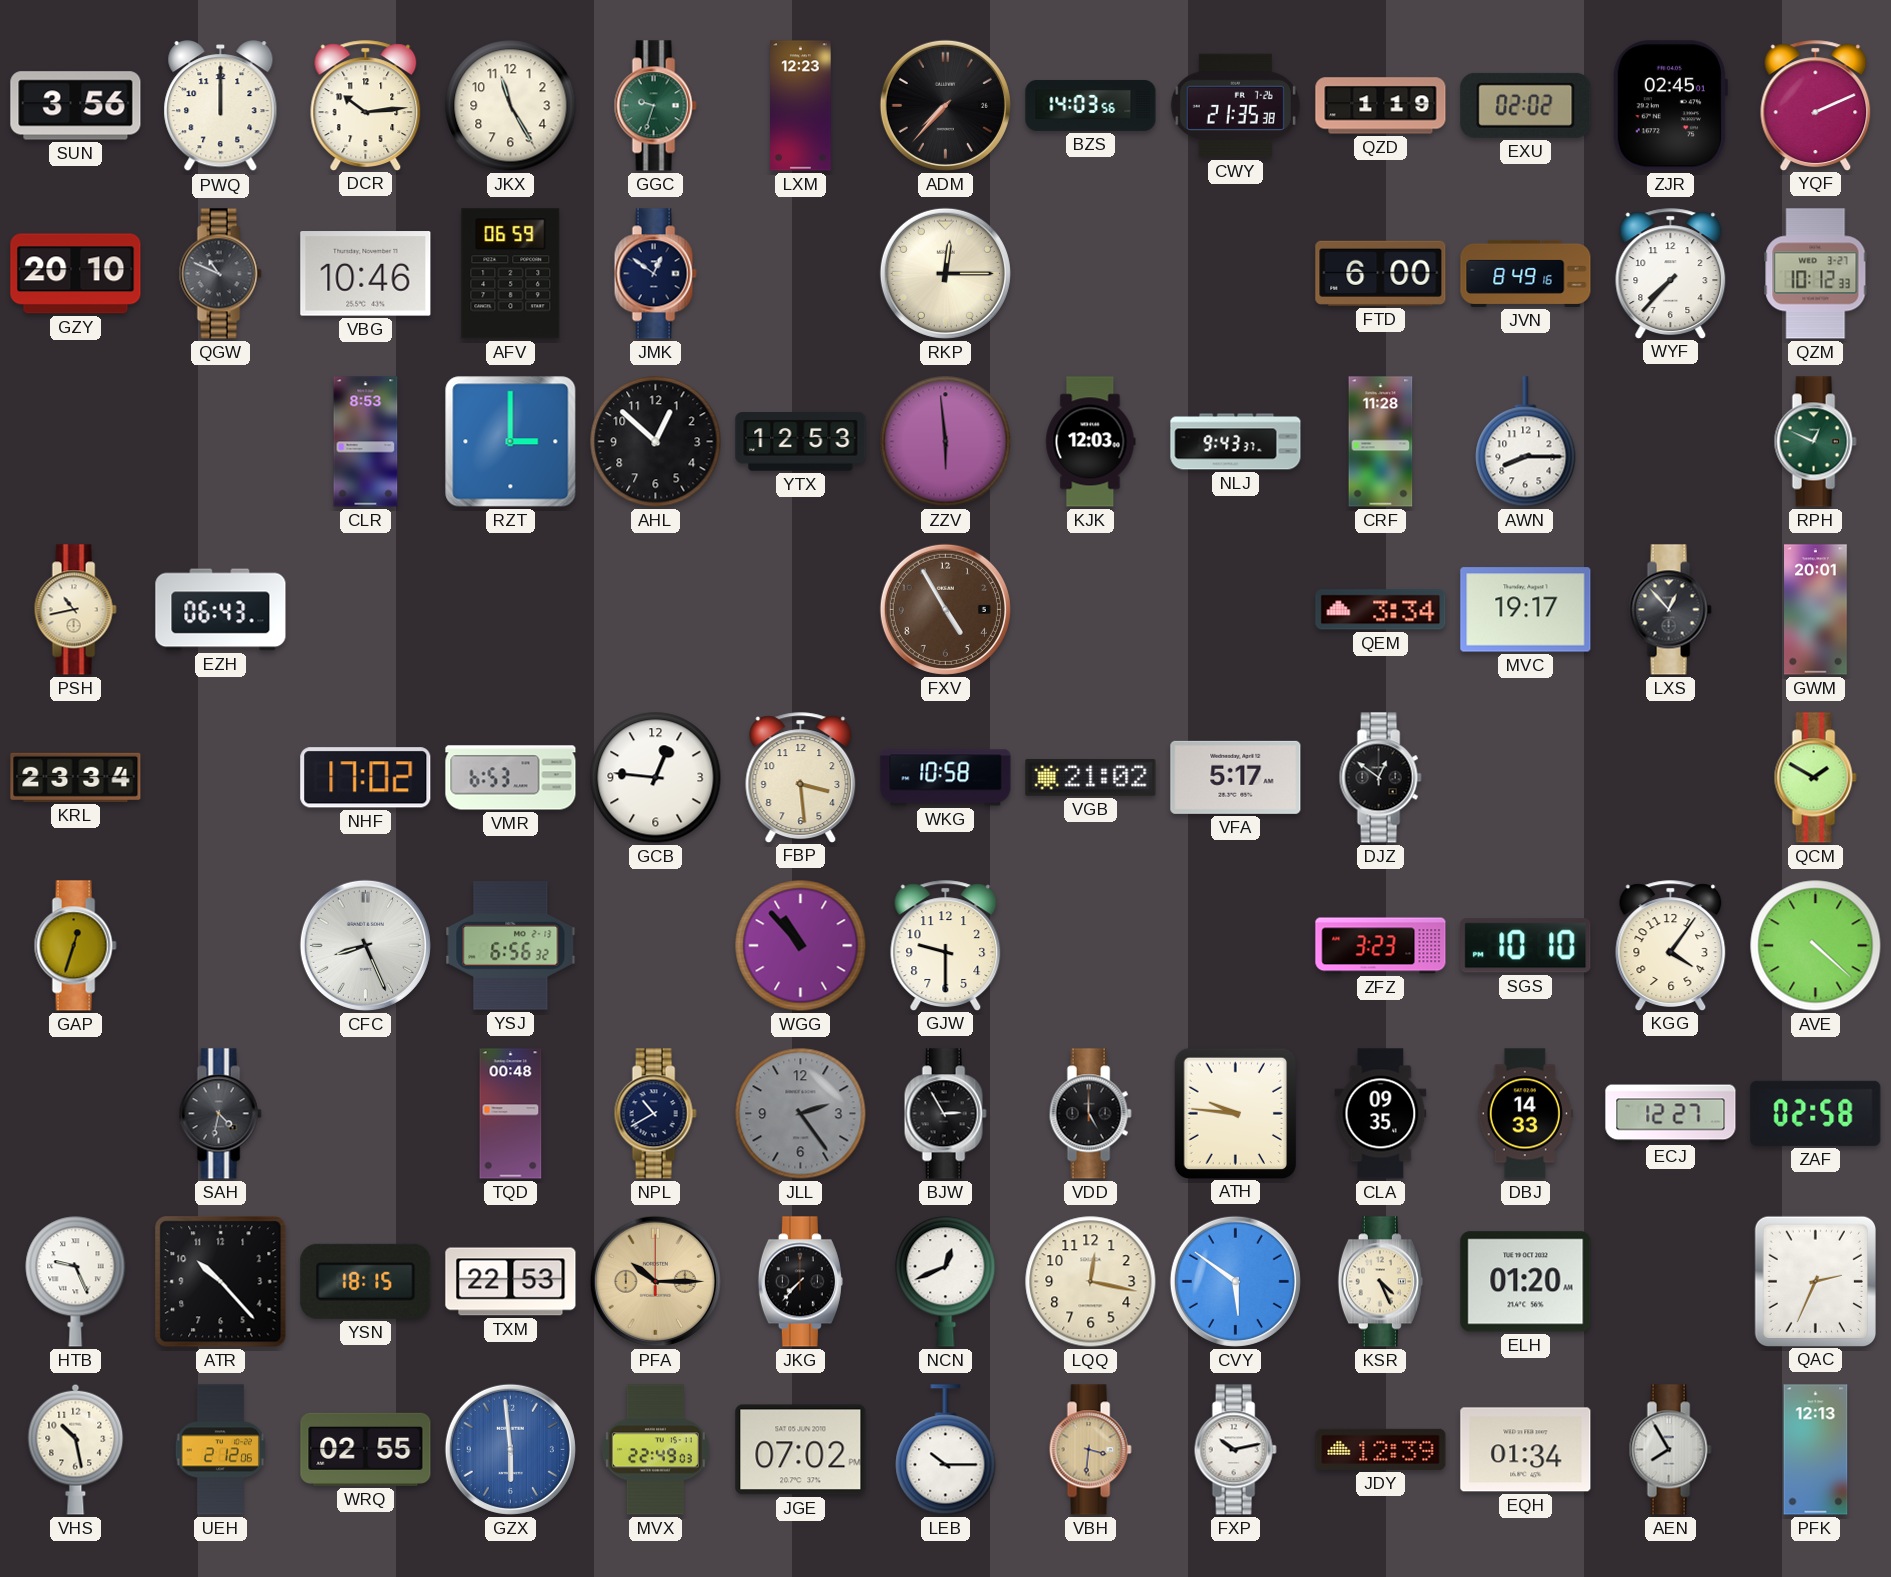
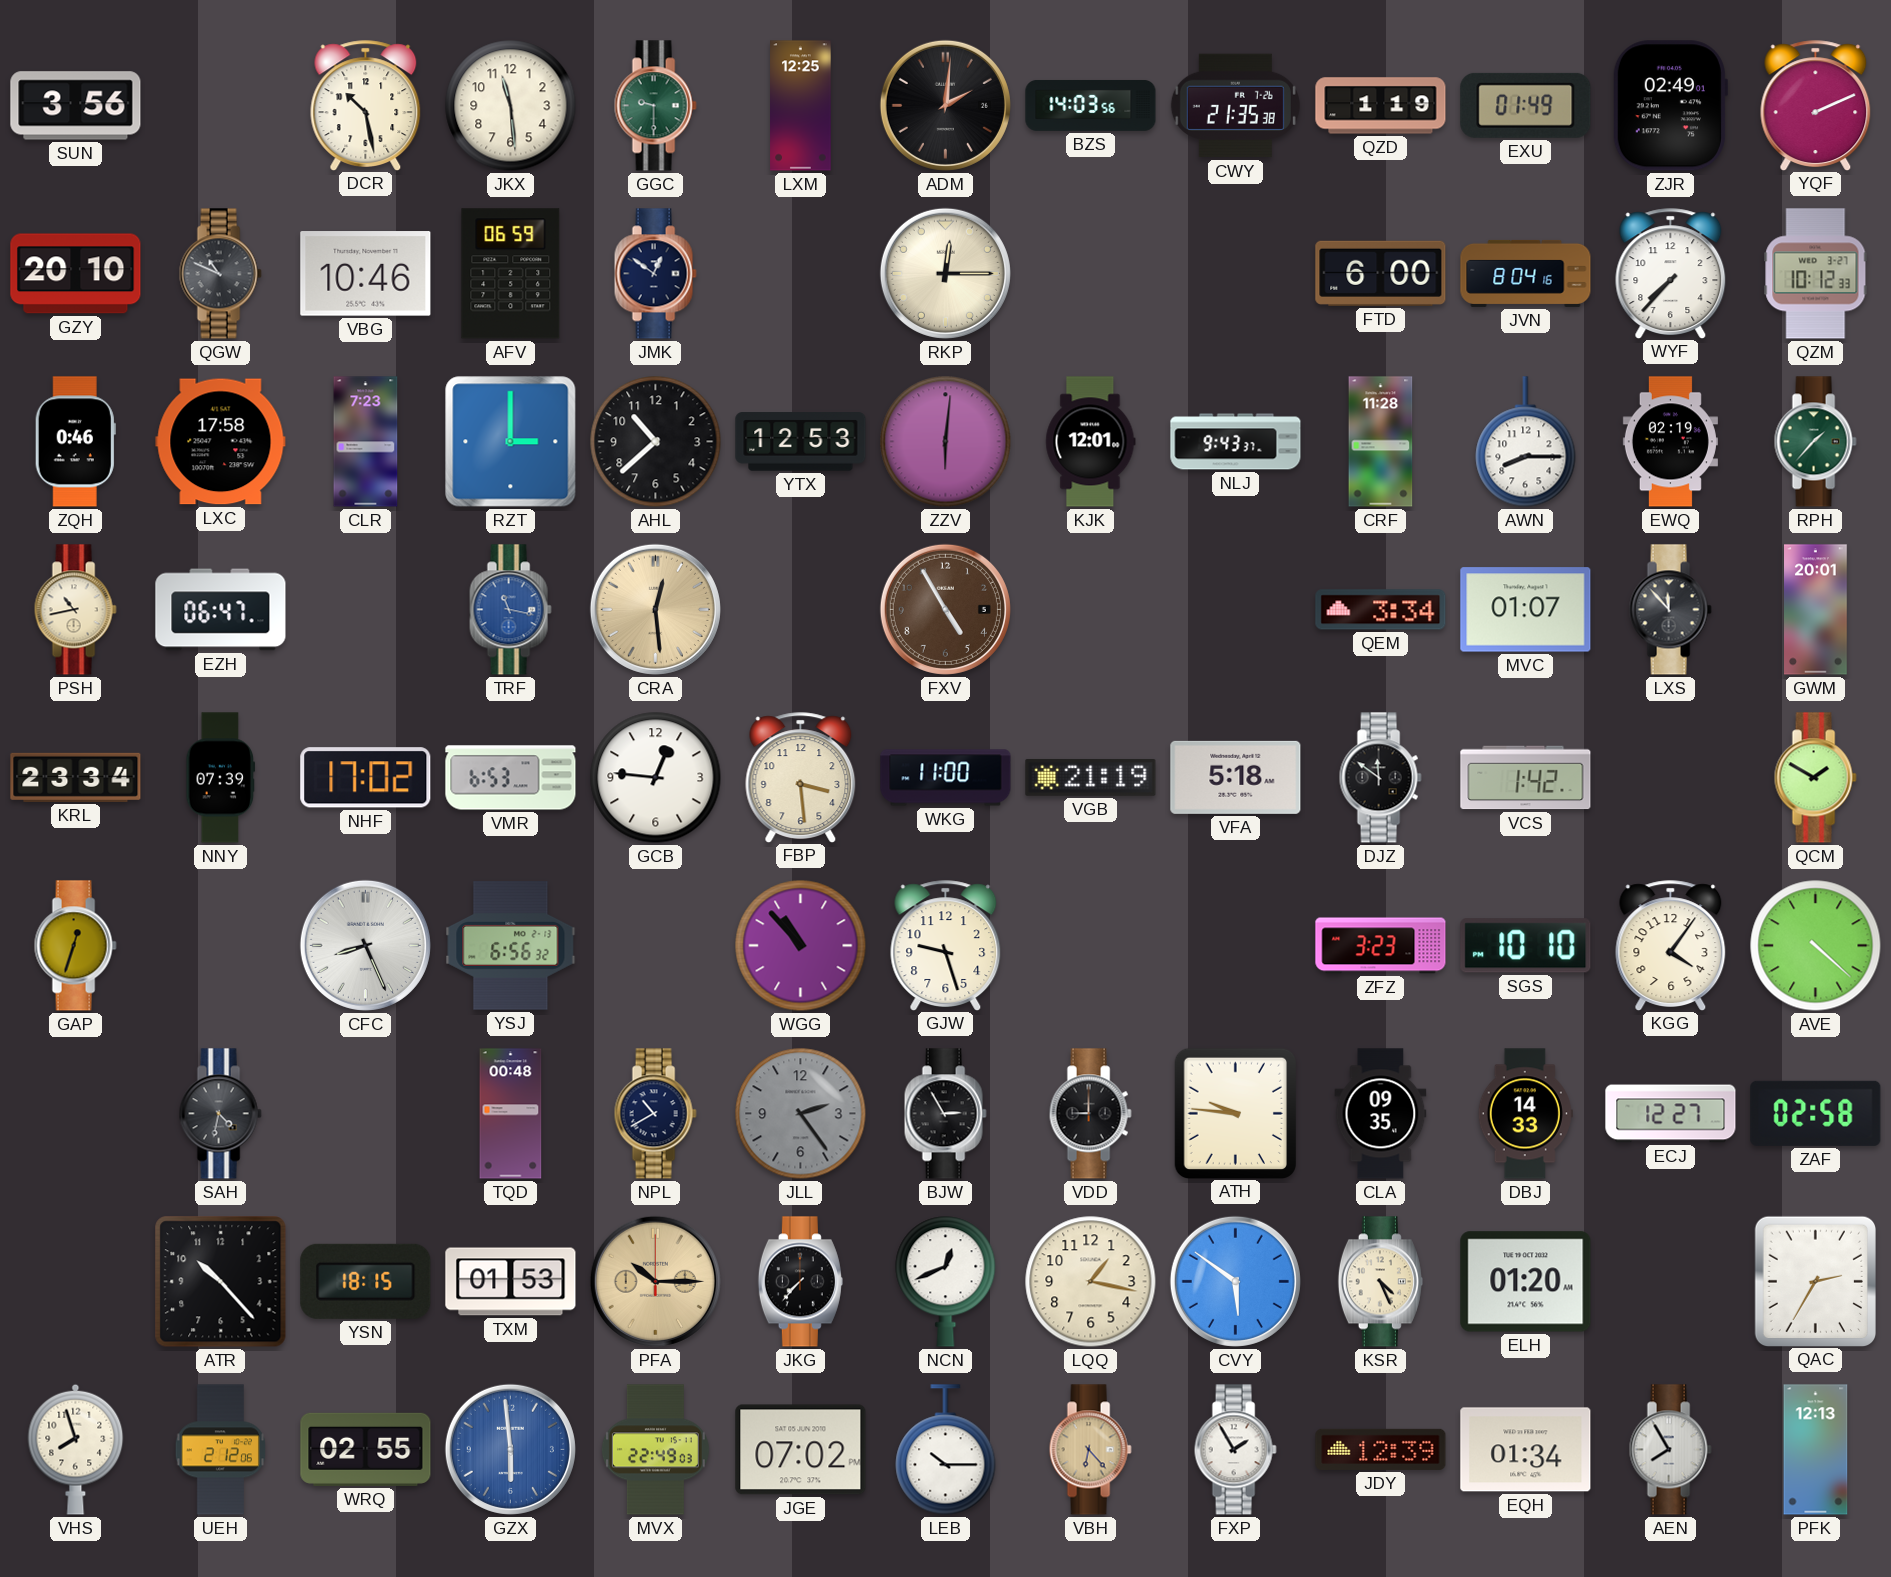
PWQ: 12:00 -> none (221, 106)
DCR: 10:14 -> 10:28 (366, 105)
JKX: 11:25 -> 11:29 (511, 106)
GGC: 9:33 -> 9:30 (655, 106)
LXM: 12:23 -> 12:25 (801, 106)
ADM: 7:37 -> 2:01 (945, 105)
EXU: 02:02 -> 01:49 (1526, 105)
ZJR: 02:45 -> 02:49 (1670, 106)
JVN: 8:49 -> 8:04 (1526, 273)
ZQH: none -> 0:46 (75, 442)
LXC: none -> 17:58 (221, 442)
CLR: 8:53 -> 7:23 (366, 442)
AHL: 12:52 -> 10:38 (656, 442)
ZZV: 5:59 -> 6:01 (946, 442)
KJK: 12:03 -> 12:01 (1091, 442)
EWQ: none -> 02:19 (1670, 442)
RPH: 12:49 -> 1:37 (1815, 442)
EZH: 06:43 -> 06:47 (221, 610)
TRF: none -> 11:17 (510, 610)
CRA: none -> 12:29 (655, 609)
MVC: 19:17 -> 01:07 (1526, 610)
LXS: 12:53 -> 11:53 (1670, 610)
NNY: none -> 07:39 (221, 778)
WKG: 10:58 -> 11:00 (946, 778)
VGB: 21:02 -> 21:19 (1091, 777)
VFA: 5:17 -> 5:18 (1236, 777)
DJZ: 12:51 -> 11:51 (1380, 778)
VCS: none -> 1:42 (1526, 778)
GJW: 9:30 -> 9:27 (946, 945)
VDD: 5:00 -> 9:00 (1090, 1114)
HTB: 9:26 -> none (76, 1282)
TXM: 22:53 -> 01:53 (511, 1282)
LQQ: 12:17 -> 1:17 (1091, 1282)
QAC: 2:34 -> 2:35 (1815, 1281)
VHS: 10:28 -> 7:57 (76, 1449)
VBH: 3:31 -> 6:23 (1090, 1450)
FXP: 10:13 -> 1:55 (1235, 1450)
